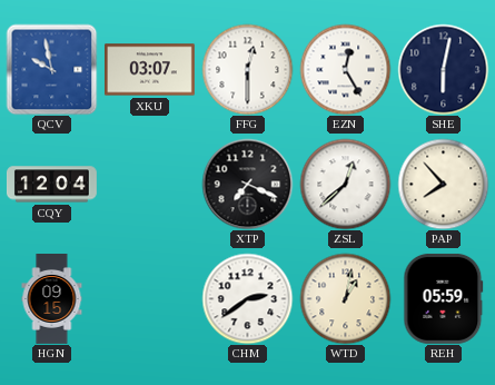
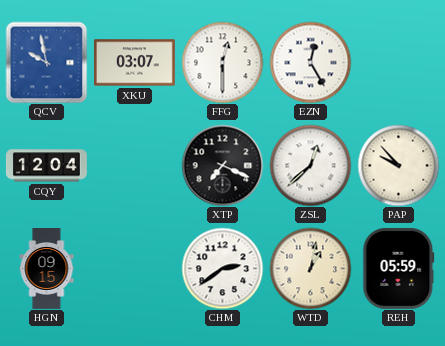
SHE: 6:02 -> none (443, 69)
PAP: 7:53 -> 9:53 (398, 165)
